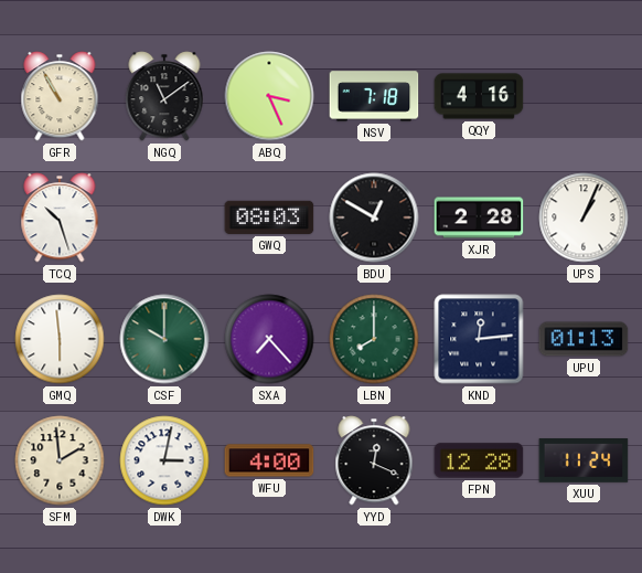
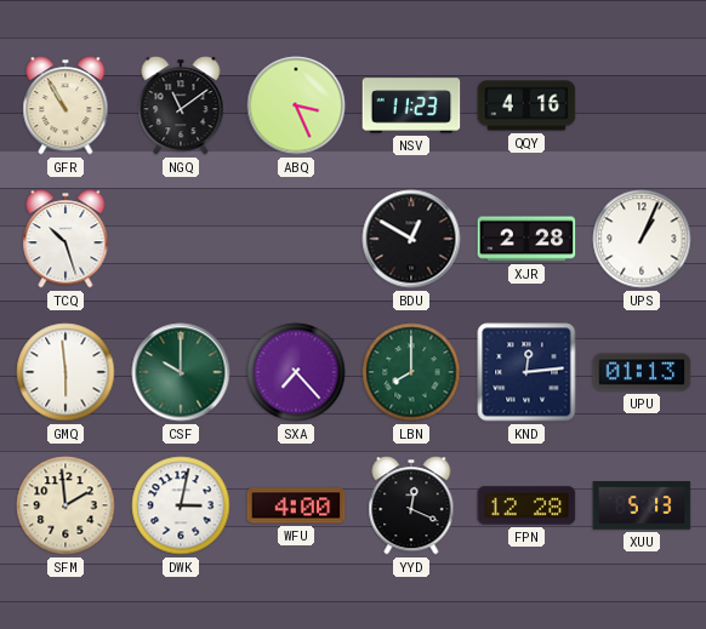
NSV: 7:18 -> 11:23 (411, 105)
GWQ: 08:03 -> none (269, 217)
XUU: 11:24 -> 5:13 (642, 507)
